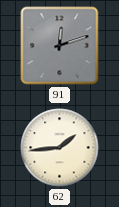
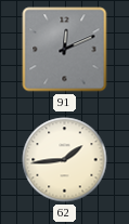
91: 12:12 -> 12:11 (65, 50)
